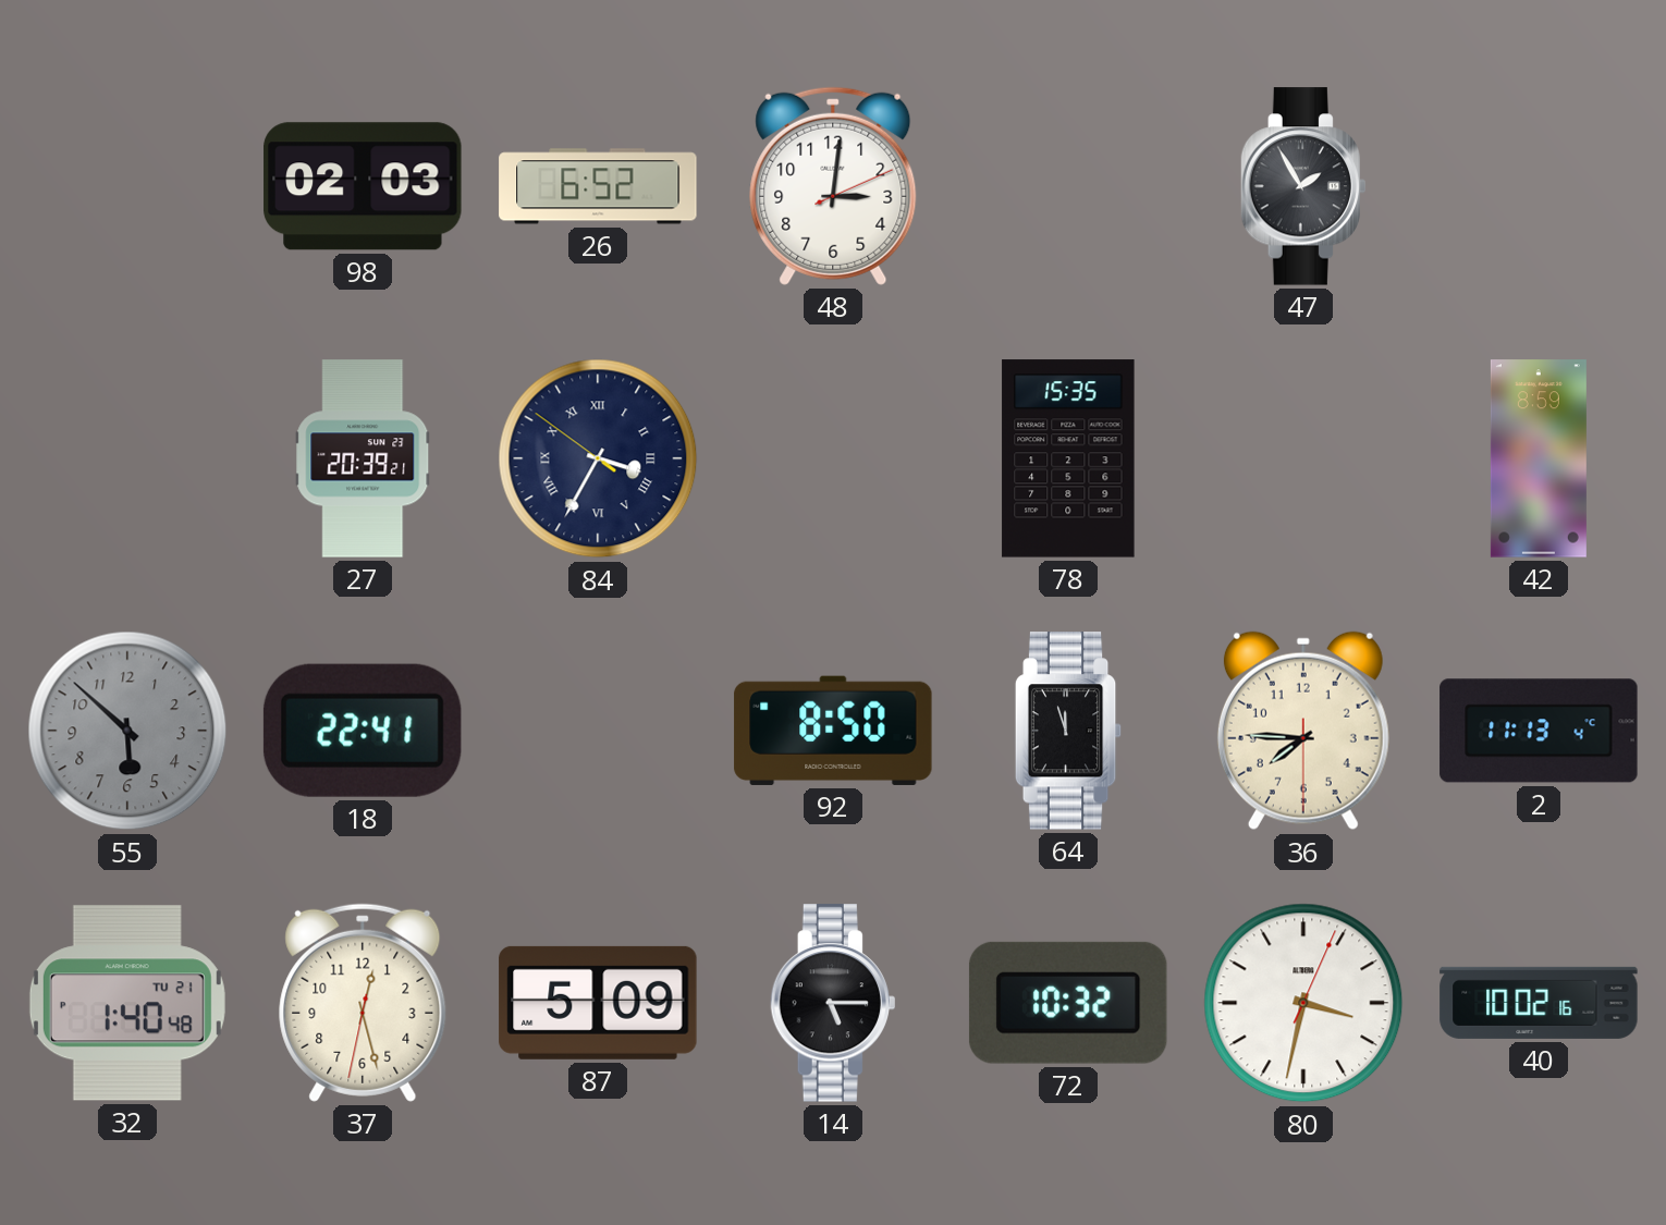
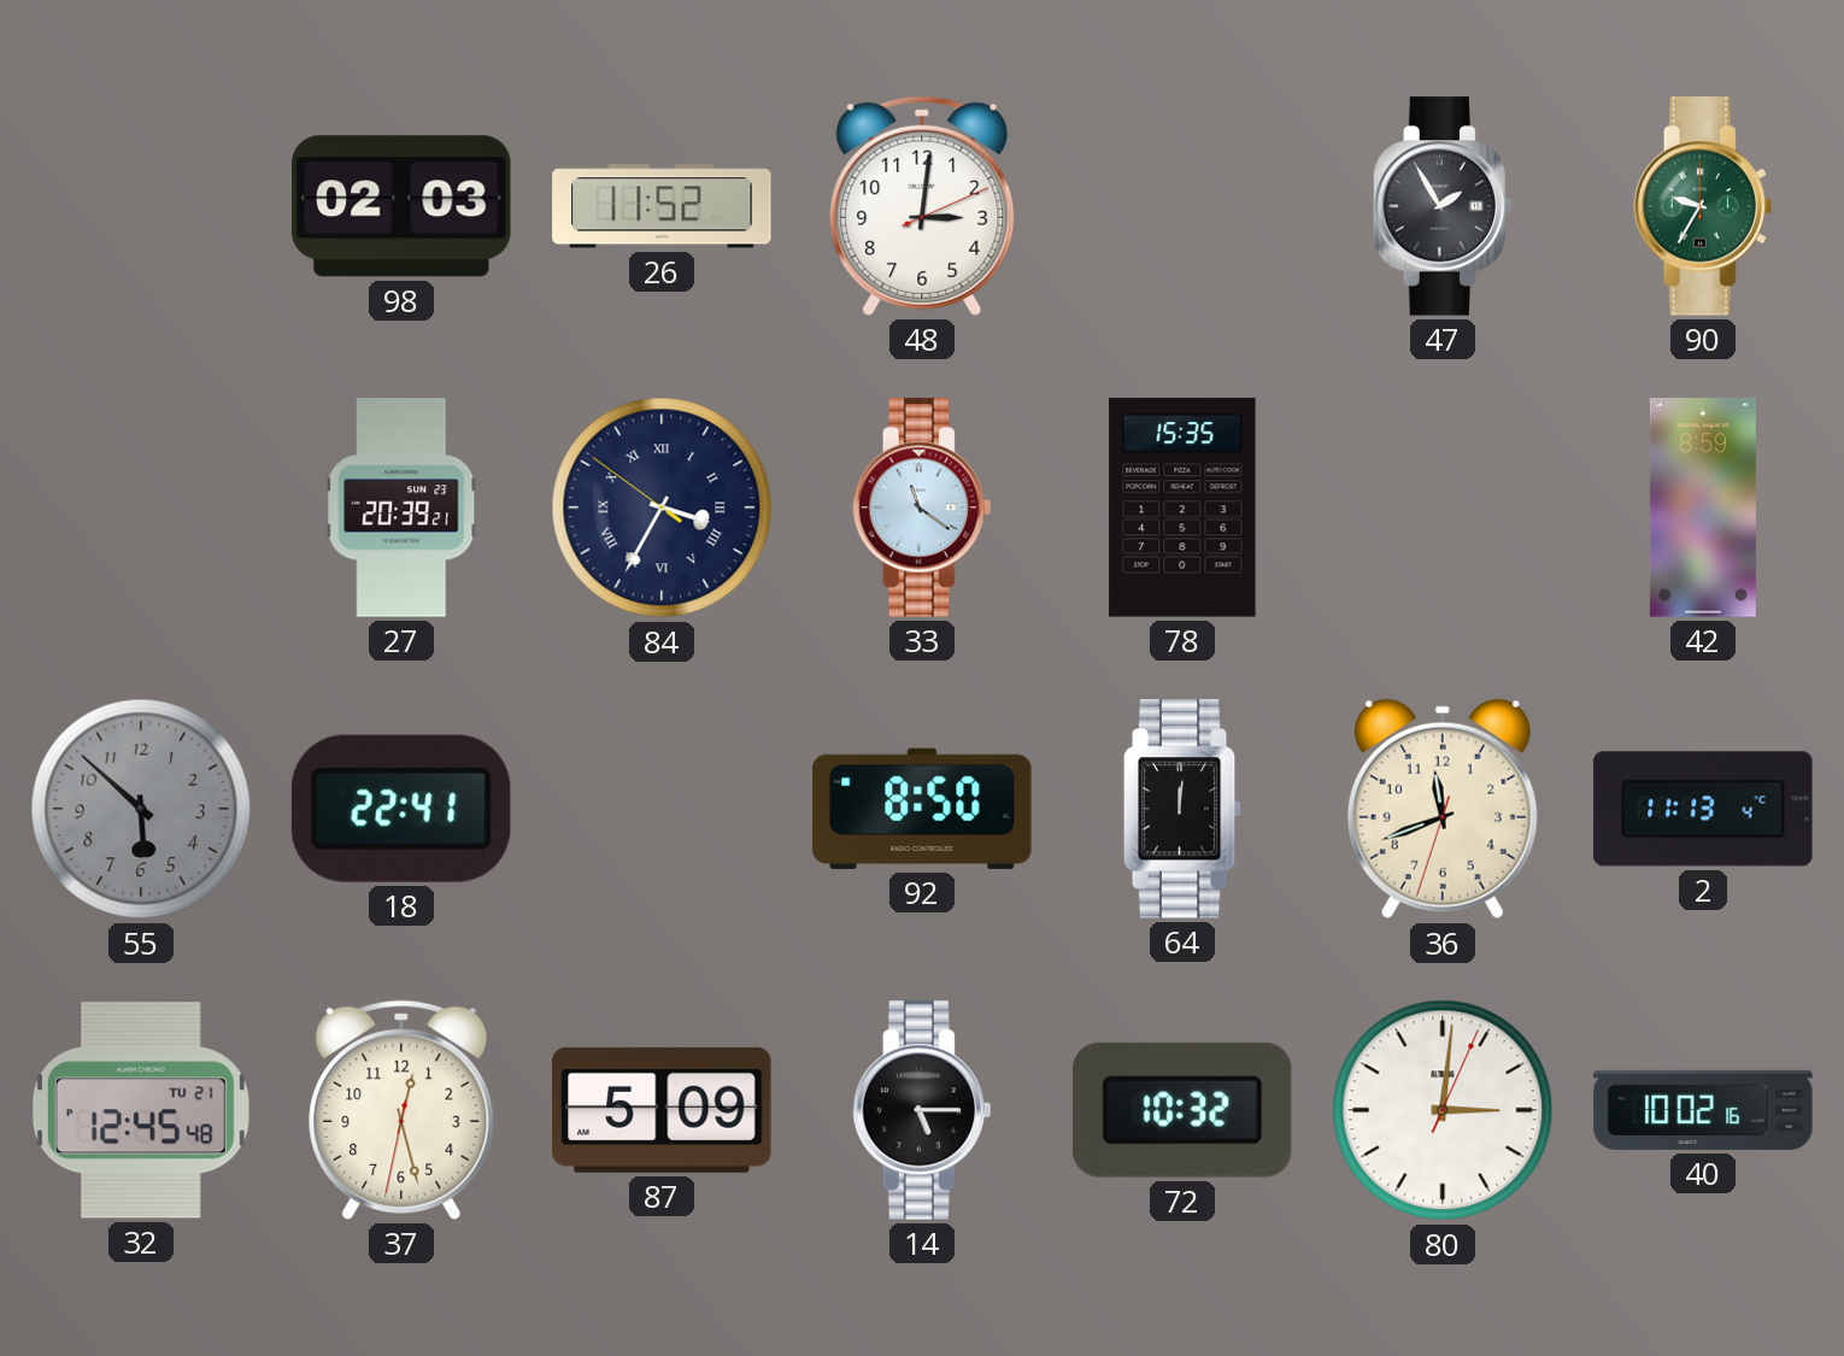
26: 6:52 -> 11:52 (662, 206)
90: none -> 9:35 (1702, 206)
33: none -> 11:21 (921, 507)
64: 11:57 -> 12:01 (1182, 809)
36: 7:45 -> 11:41 (1443, 809)
32: 1:40 -> 12:45 (141, 1110)
80: 3:32 -> 3:01 (1443, 1110)
